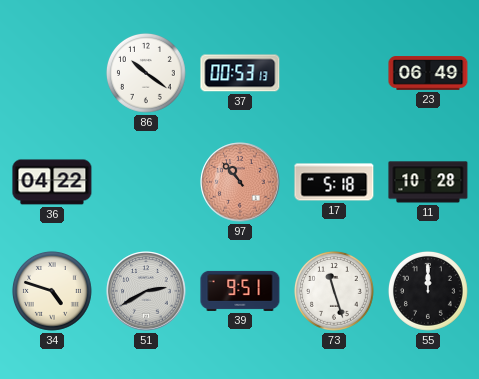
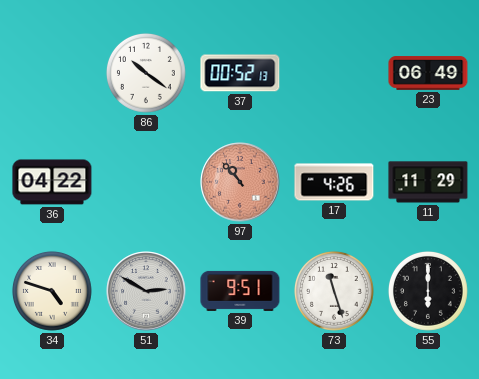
37: 00:53 -> 00:52 (240, 73)
17: 5:18 -> 4:26 (334, 182)
11: 10:28 -> 11:29 (428, 182)
51: 2:40 -> 2:50 (146, 291)
55: 12:00 -> 6:00 (428, 291)
